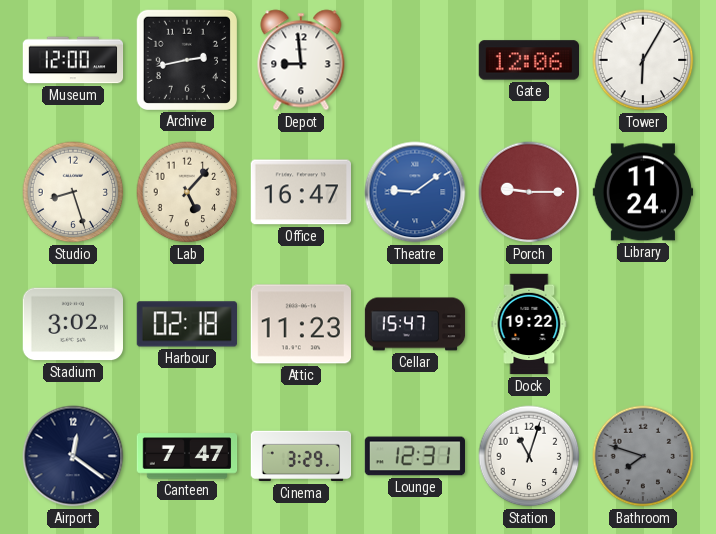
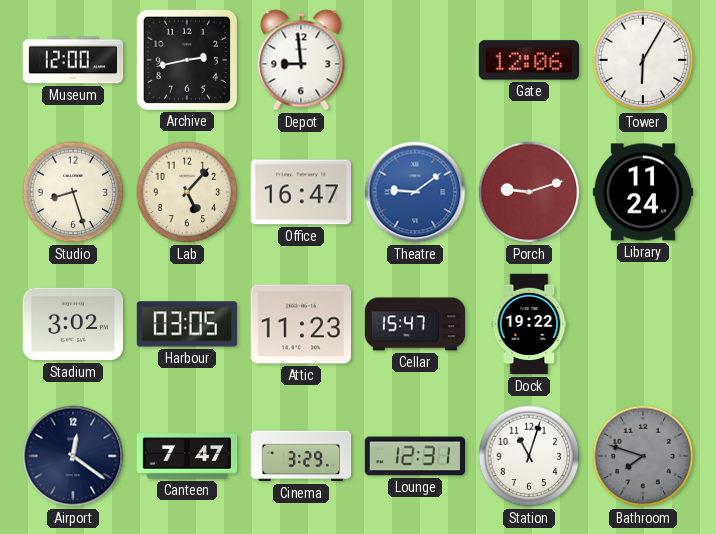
Porch: 9:15 -> 9:12 (529, 192)
Harbour: 02:18 -> 03:05 (186, 324)
